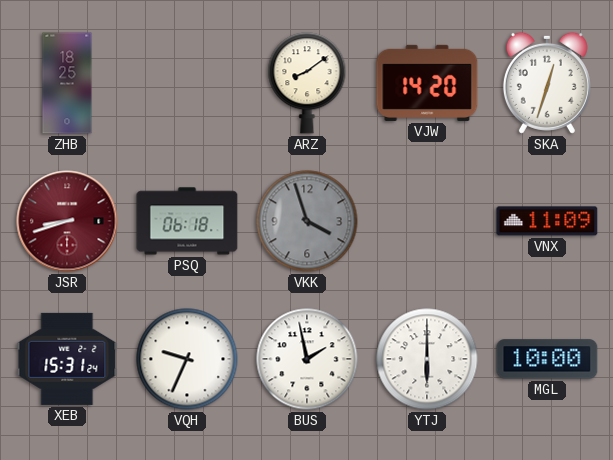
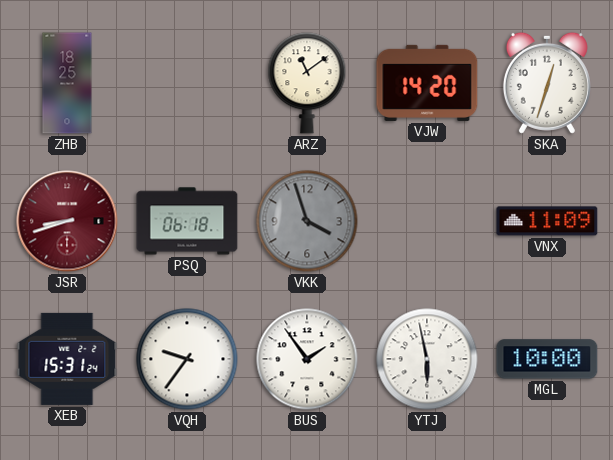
ARZ: 8:09 -> 11:09 (307, 83)
VQH: 9:34 -> 9:36 (187, 359)
BUS: 1:58 -> 1:54 (307, 359)
YTJ: 6:00 -> 5:58 (427, 359)
